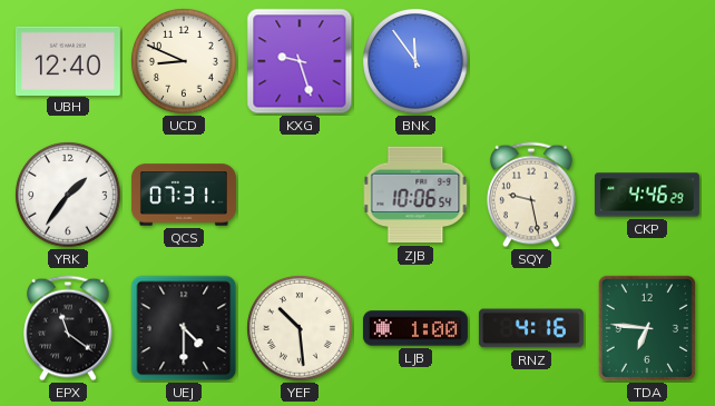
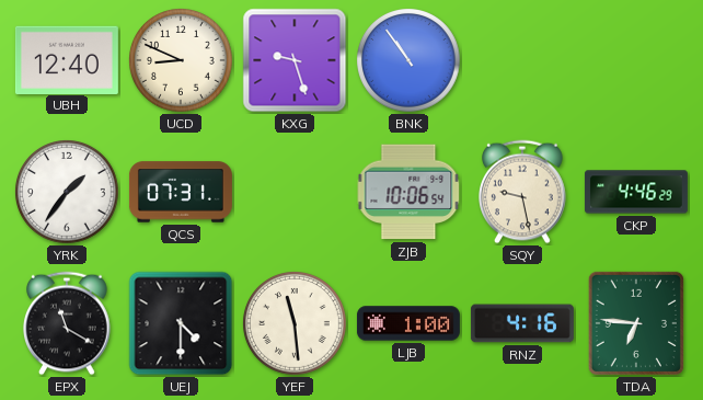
BNK: 11:54 -> 10:54 (408, 60)
EPX: 11:21 -> 11:20 (68, 323)
YEF: 10:29 -> 11:29 (295, 323)
